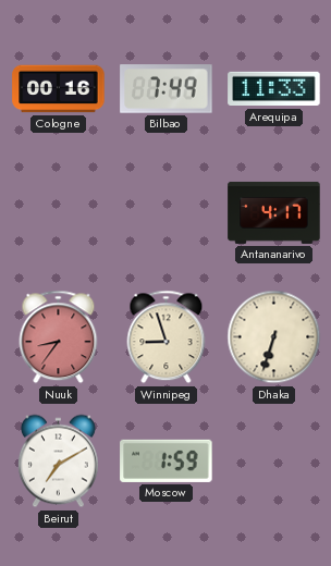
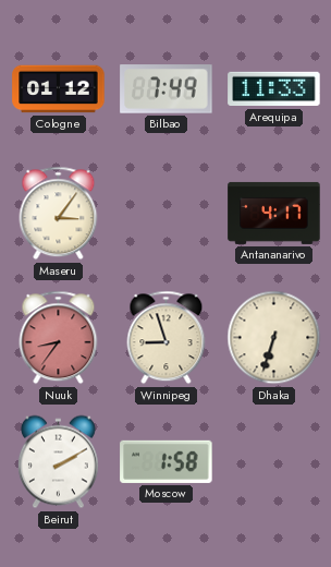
Cologne: 00:16 -> 01:12 (59, 89)
Maseru: none -> 3:06 (59, 214)
Beirut: 7:10 -> 2:10 (58, 462)
Moscow: 1:59 -> 1:58 (167, 461)
